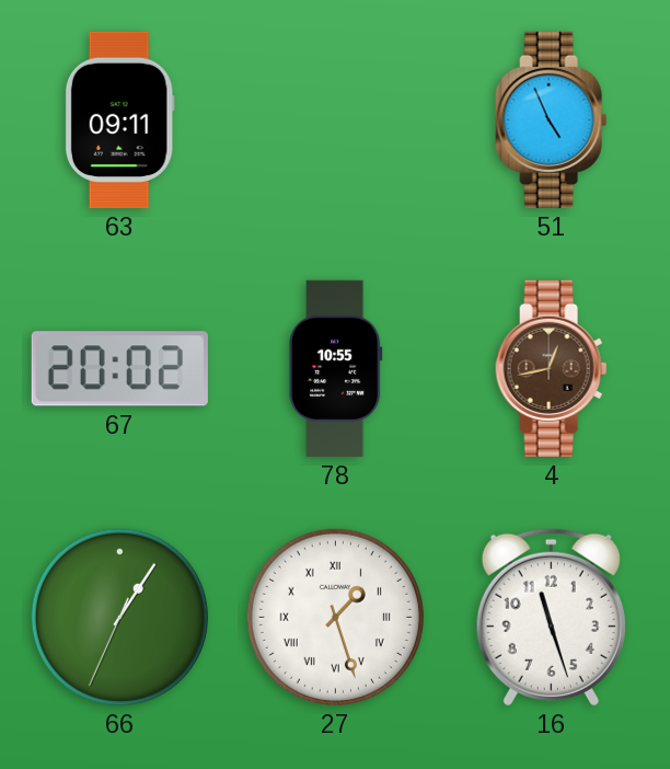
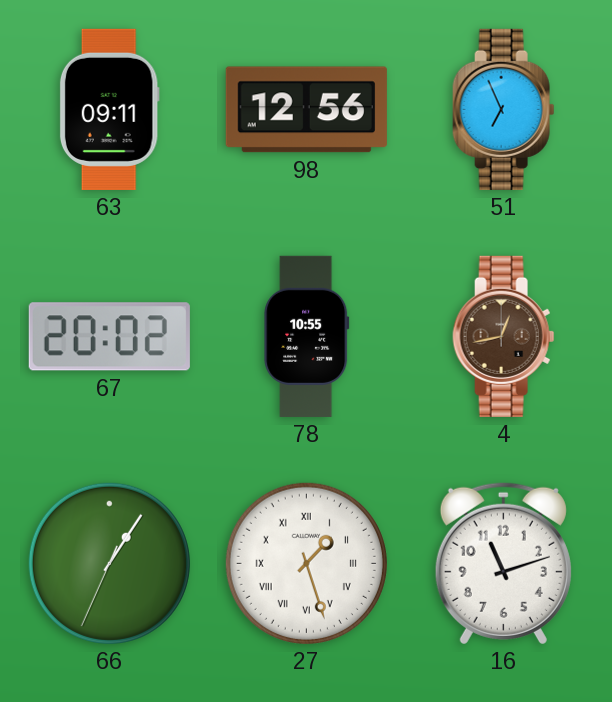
98: none -> 12:56 (306, 110)
51: 4:56 -> 6:56 (504, 109)
16: 11:27 -> 11:12 (503, 563)
